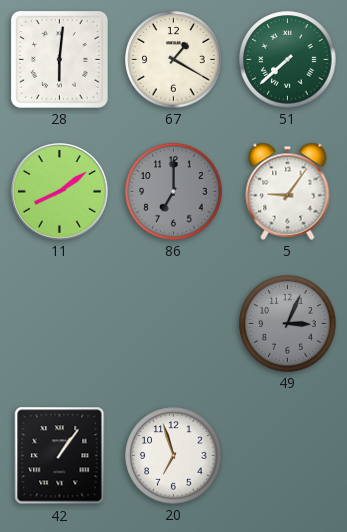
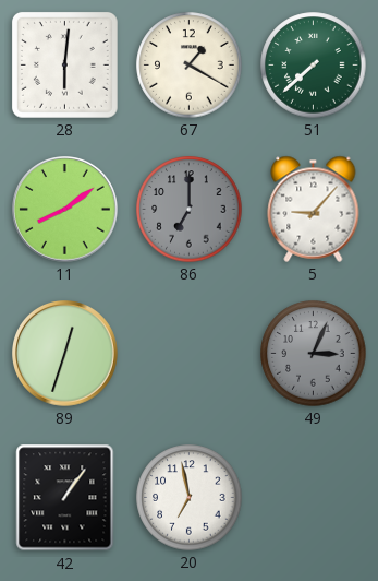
5: 9:06 -> 9:07 (314, 209)
89: none -> 12:33 (65, 354)
20: 6:57 -> 6:58 (190, 498)
